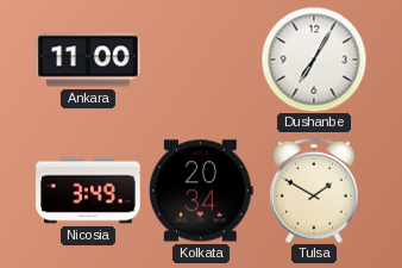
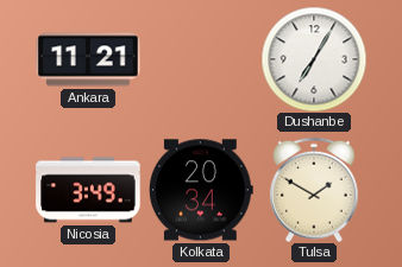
Ankara: 11:00 -> 11:21 (88, 59)
